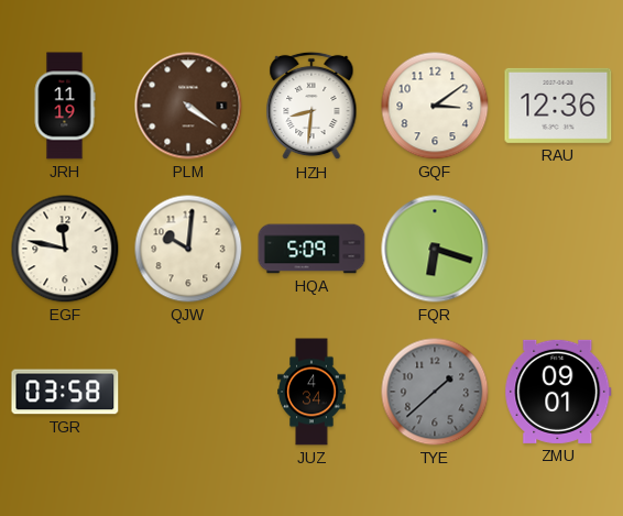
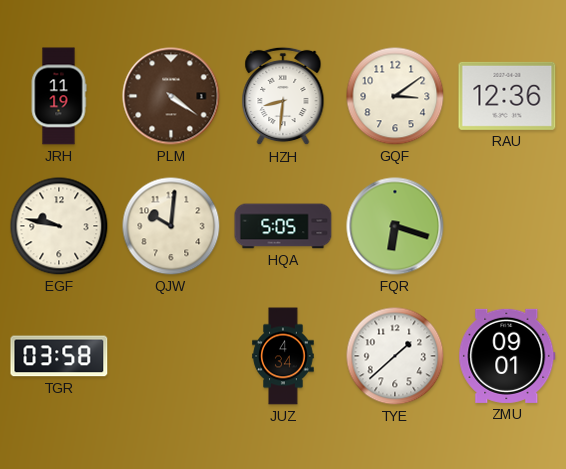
EGF: 11:47 -> 9:47 (59, 226)
HQA: 5:09 -> 5:05 (283, 226)
TYE dial: grey -> white (395, 356)
